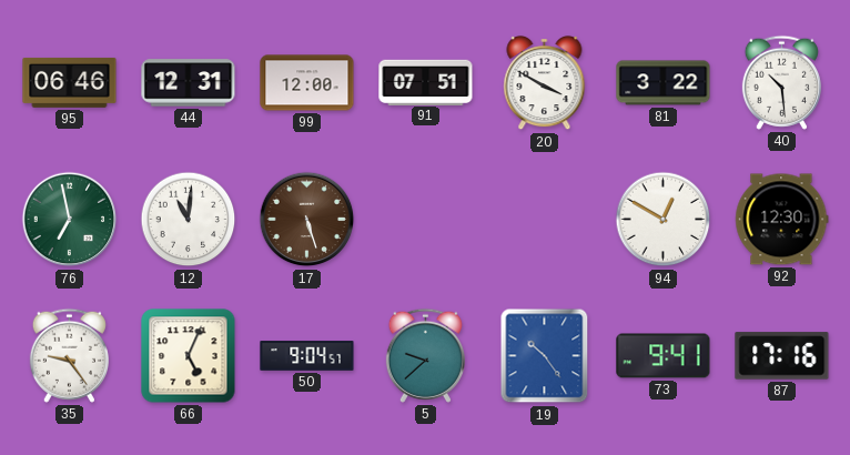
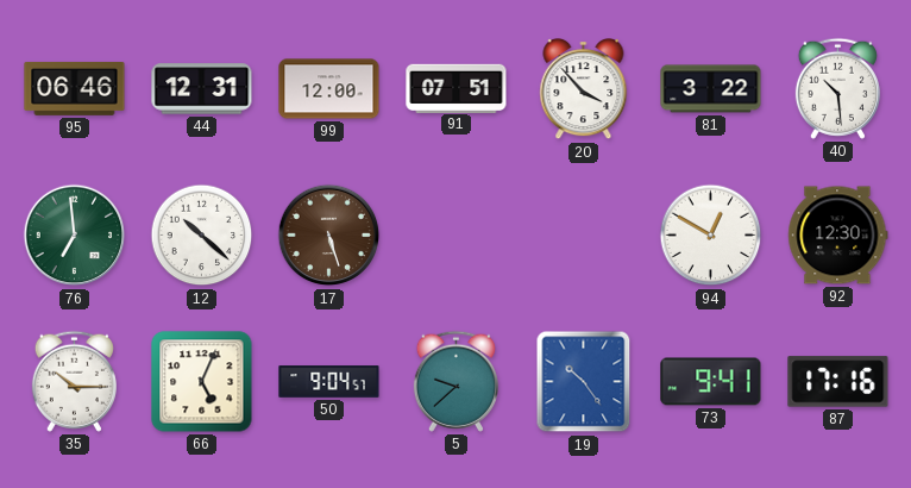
20: 3:50 -> 3:53 (584, 89)
76: 6:58 -> 6:59 (75, 236)
12: 11:01 -> 10:22 (202, 236)
35: 9:24 -> 10:15 (74, 381)
